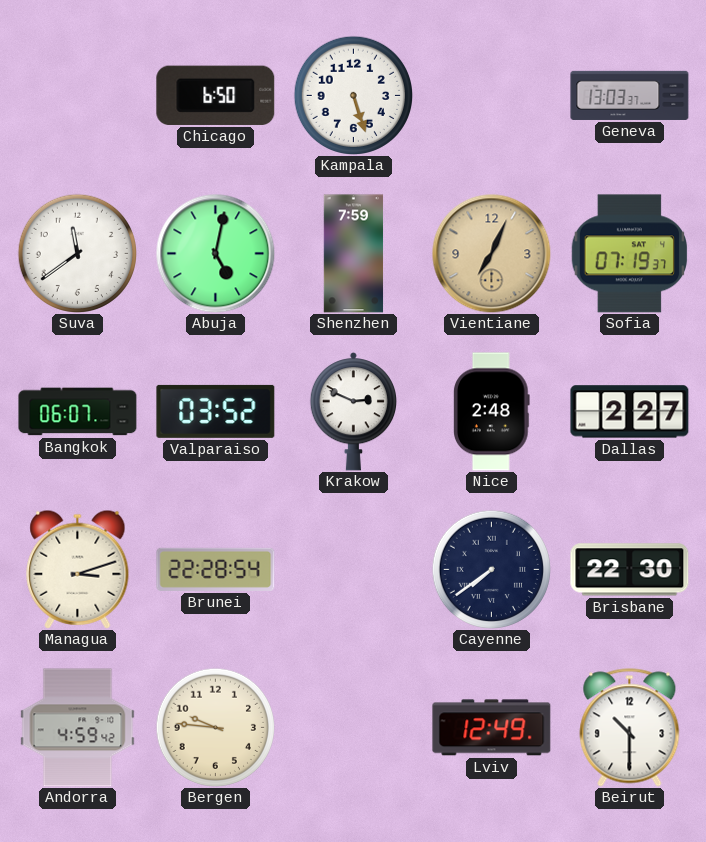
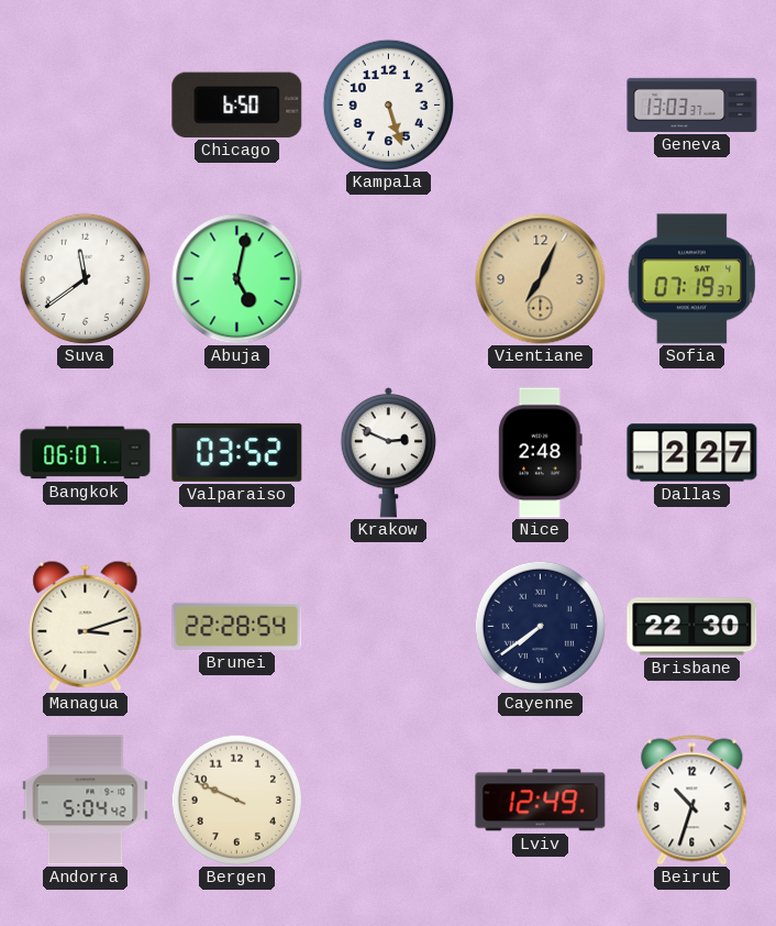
Shenzhen: 7:59 -> none (354, 254)
Andorra: 4:59 -> 5:04 (86, 801)
Bergen: 9:46 -> 9:49 (236, 800)
Beirut: 10:30 -> 10:33 (692, 801)
